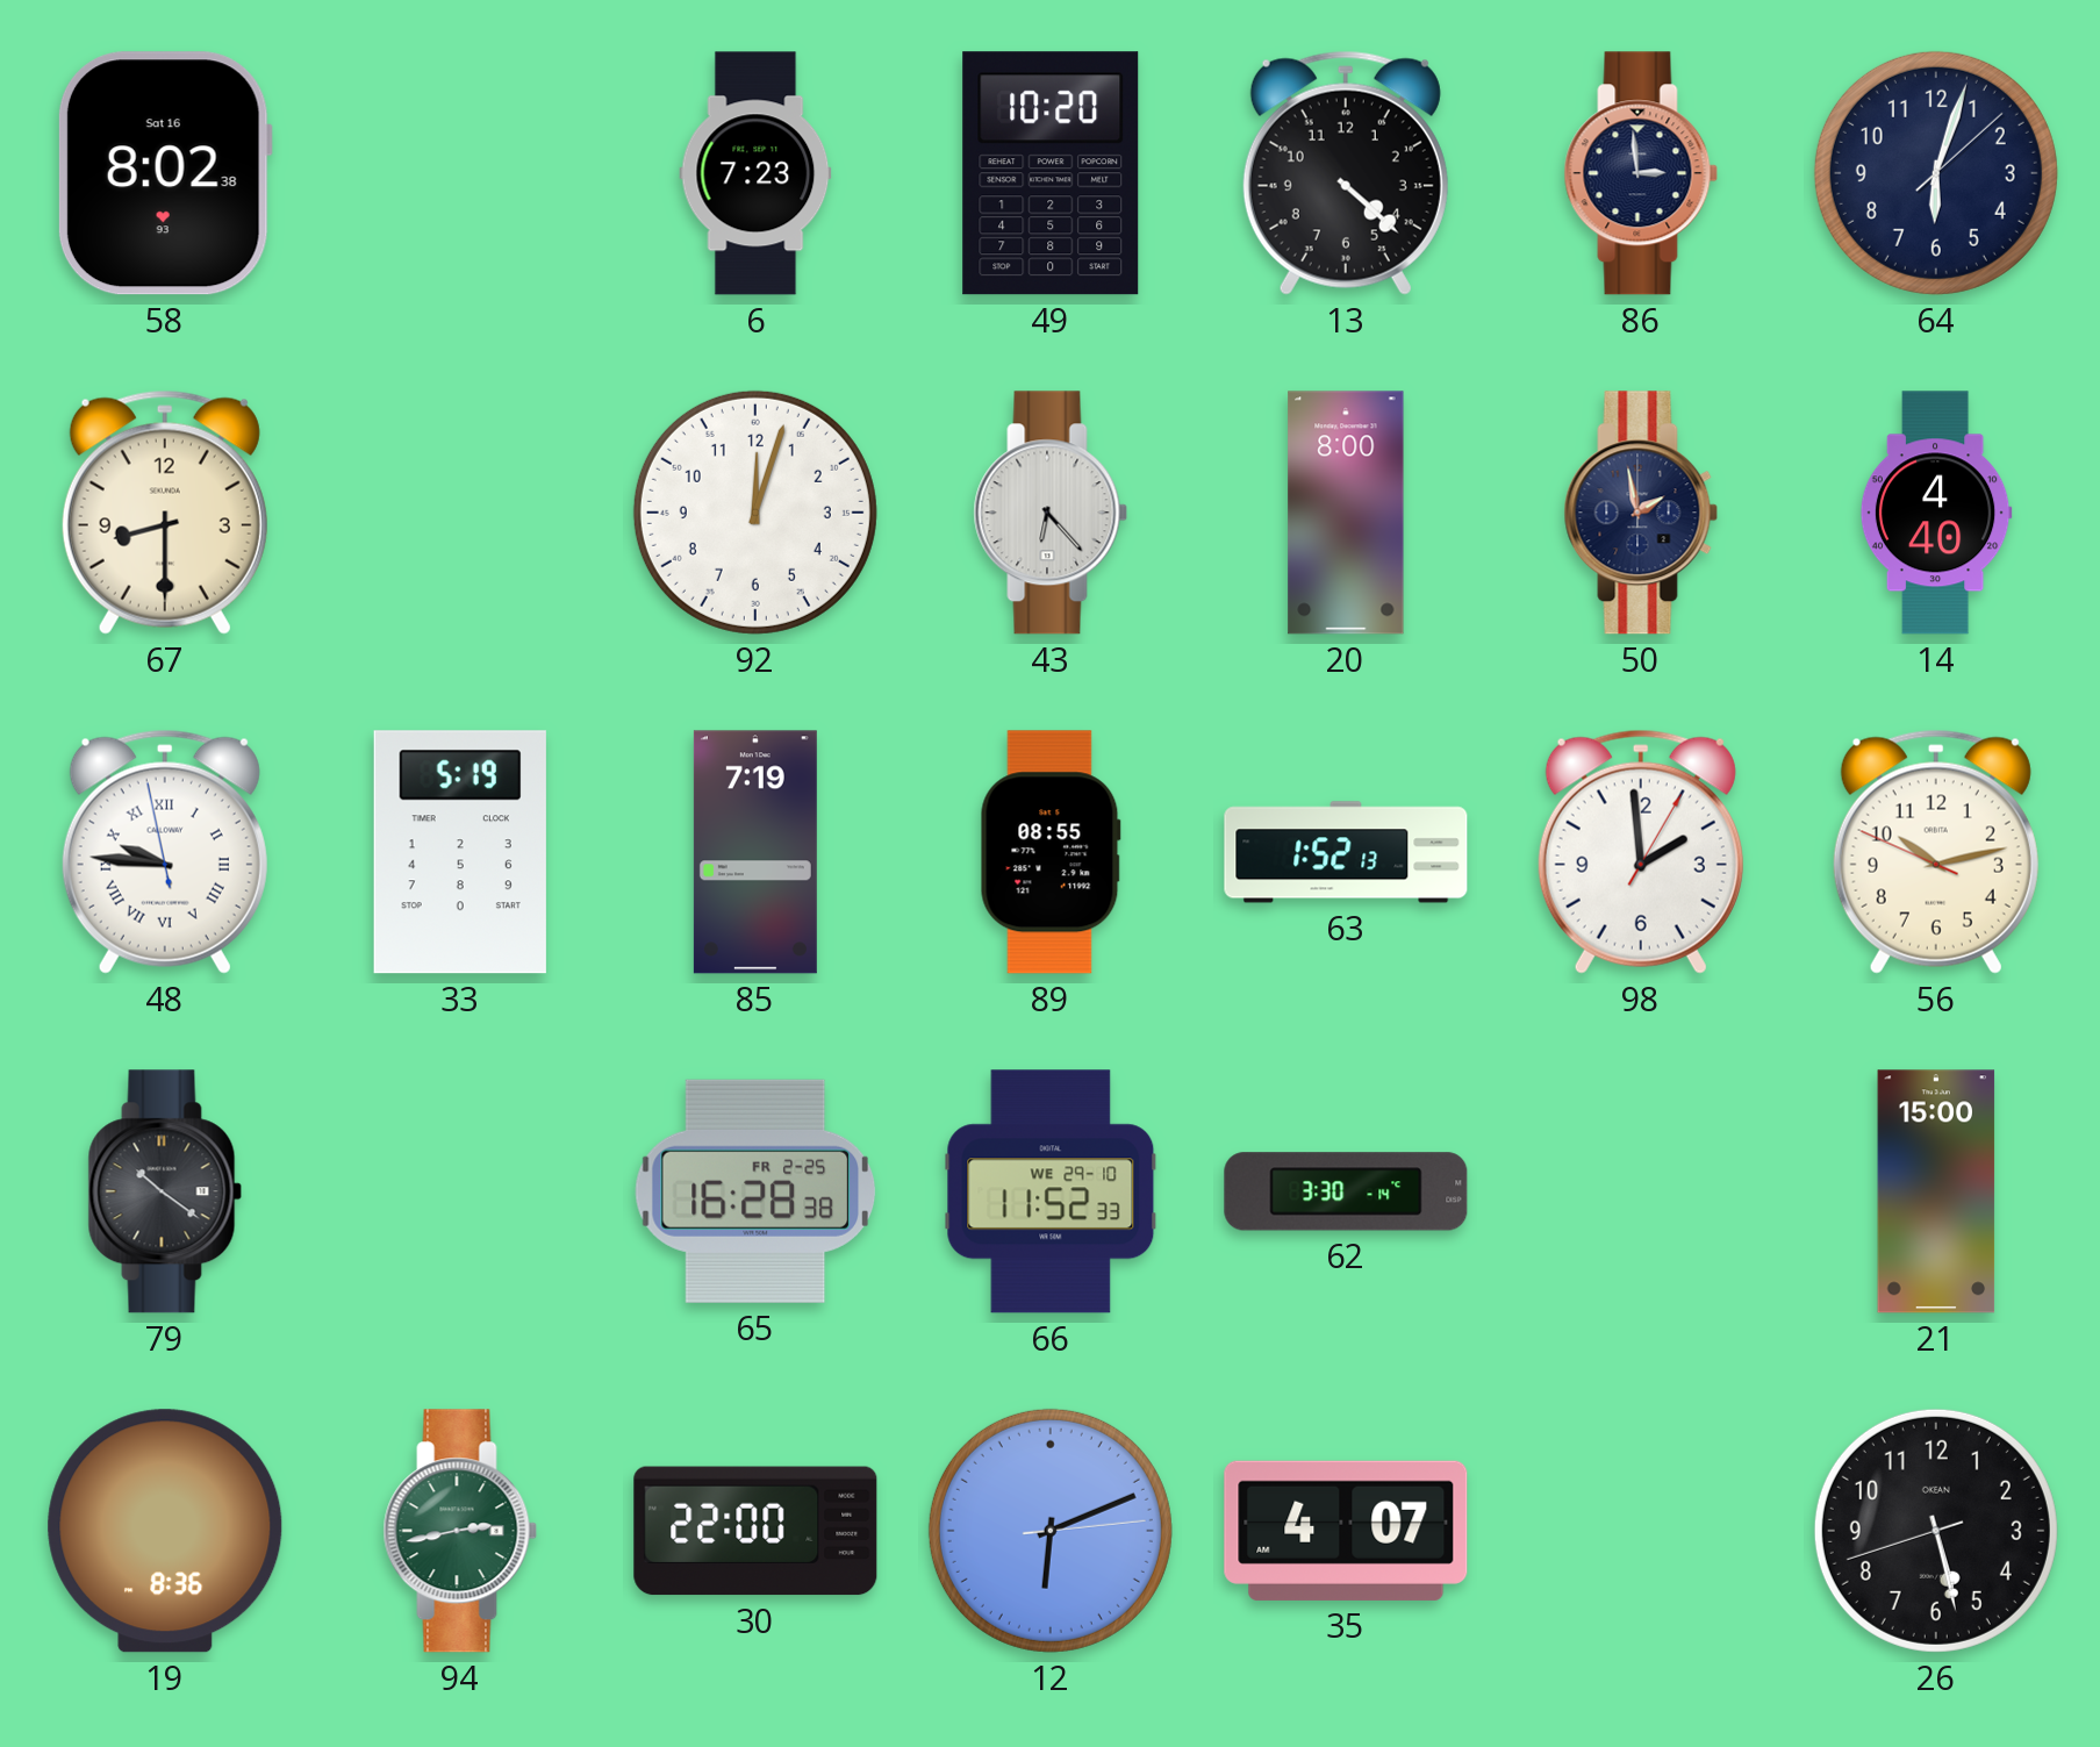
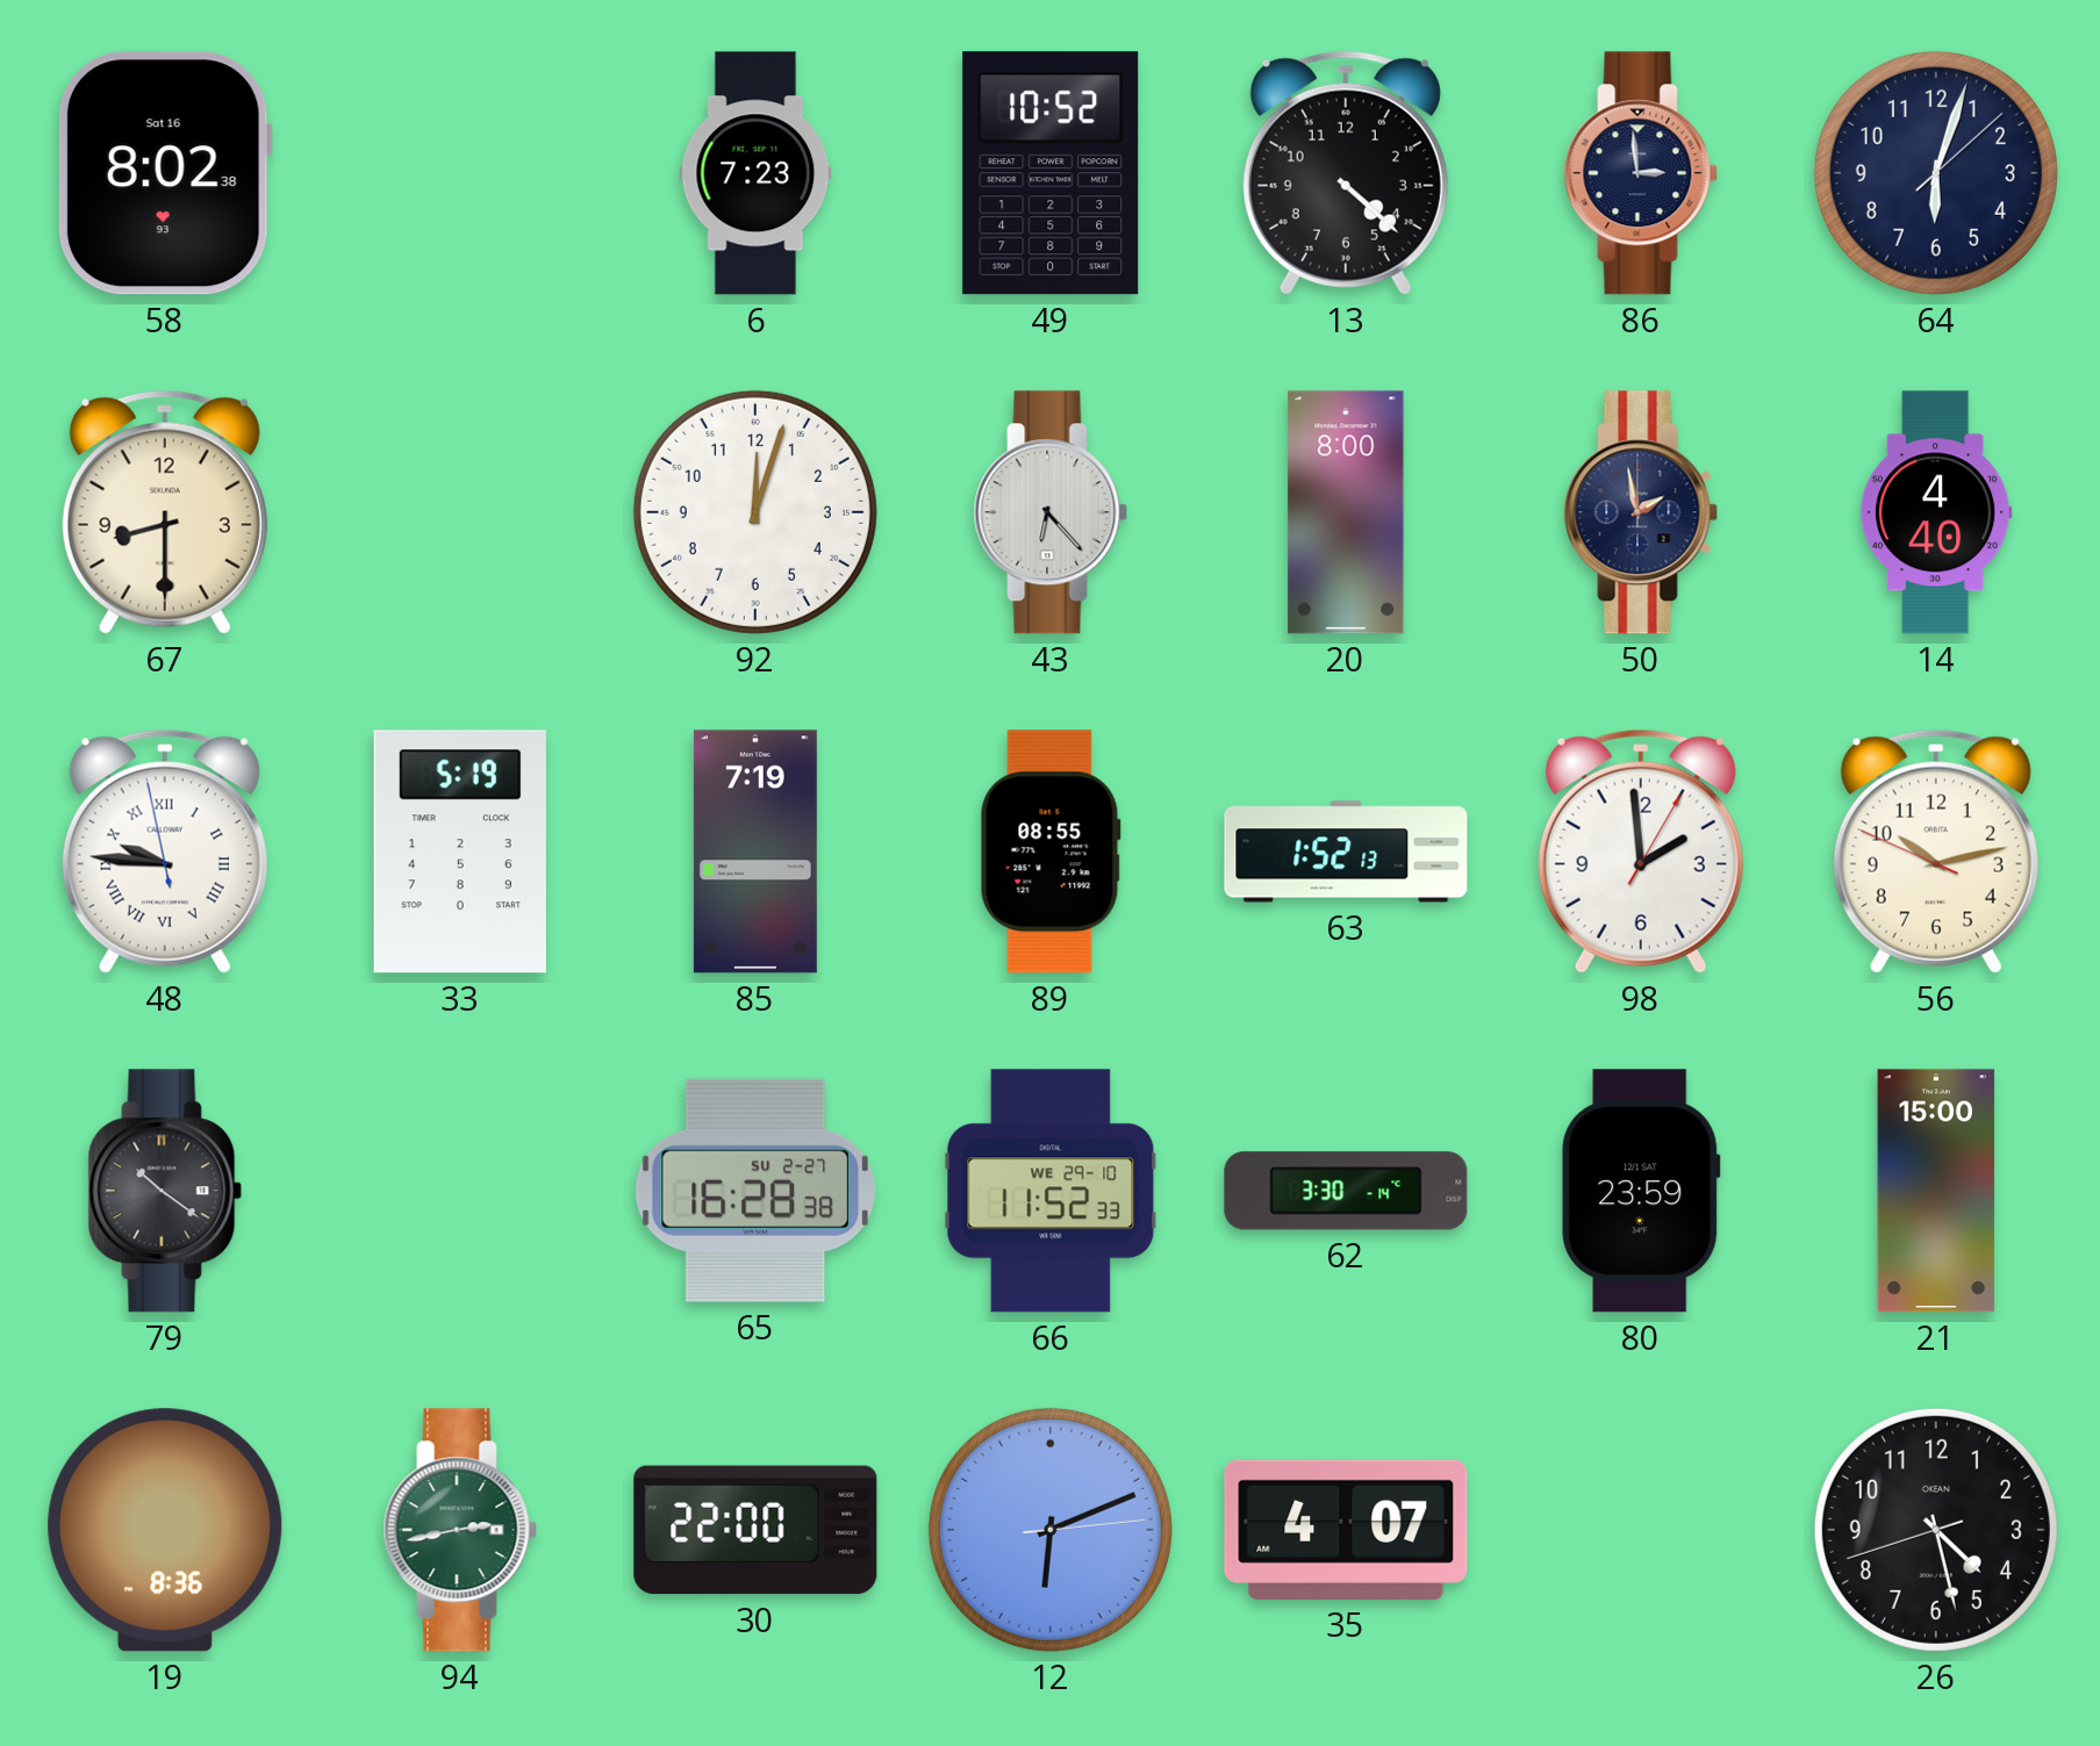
49: 10:20 -> 10:52 (1051, 173)
65 date: FR 2-25 -> SU 2-27 (755, 1191)
80: none -> 23:59 (1641, 1191)
26: 5:27 -> 4:27 (1936, 1530)
